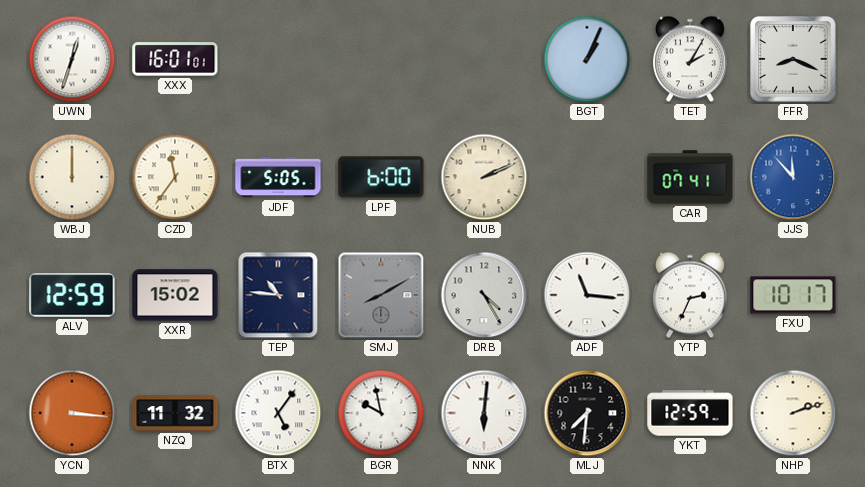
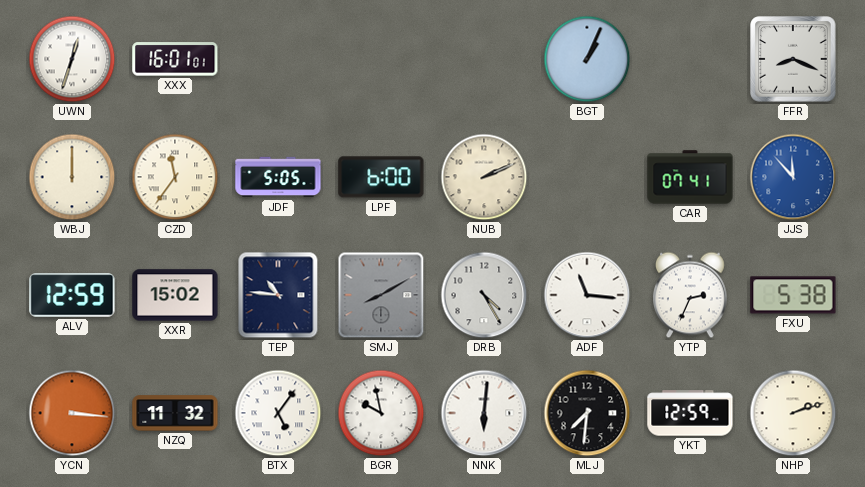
TET: 2:05 -> none (691, 59)
FXU: 10:17 -> 5:38 (793, 295)
